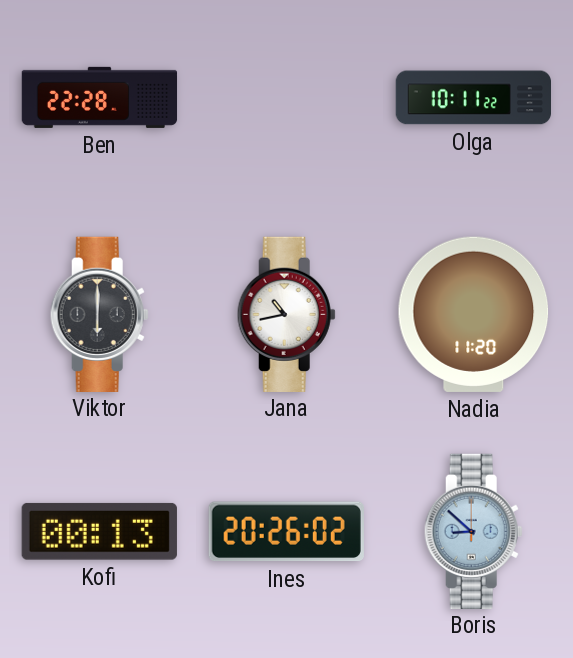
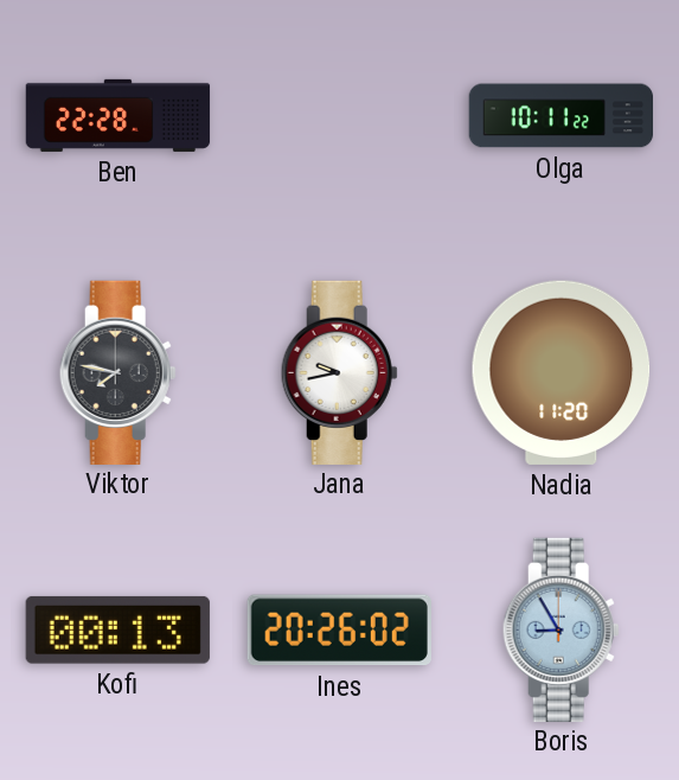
Viktor: 6:00 -> 7:47 (117, 372)
Jana: 10:43 -> 9:43 (339, 372)
Boris: 8:52 -> 8:55 (561, 629)
